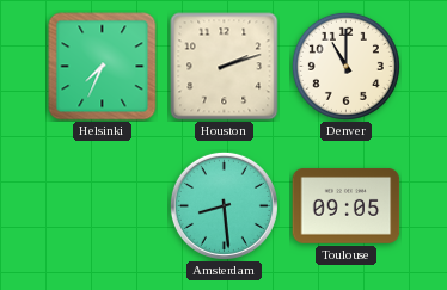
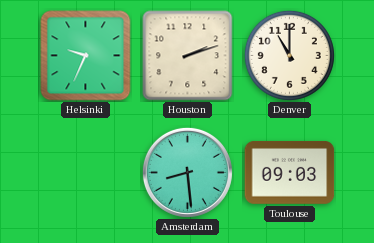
Helsinki: 7:34 -> 9:34 (86, 56)
Toulouse: 09:05 -> 09:03 (290, 173)
